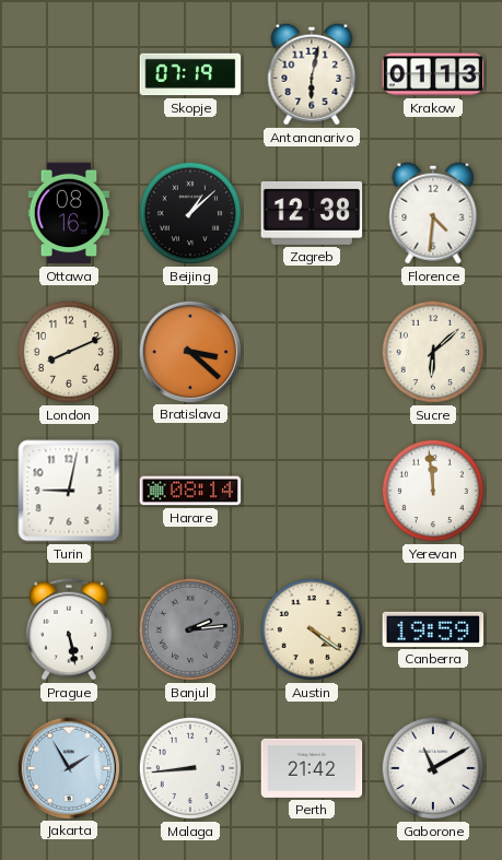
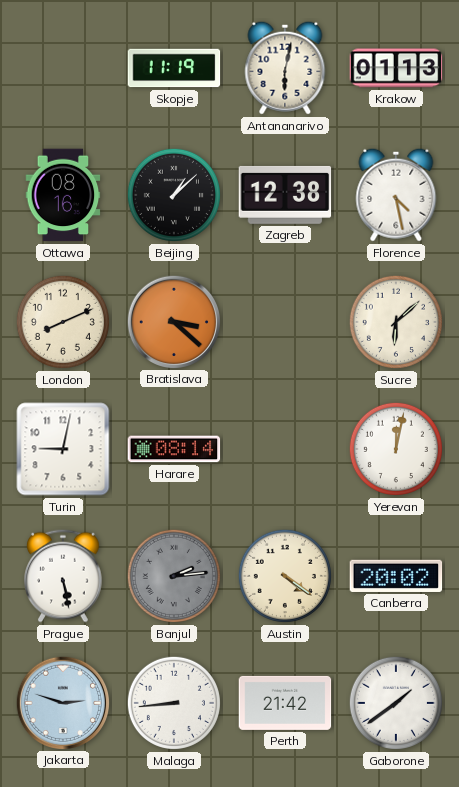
Skopje: 07:19 -> 11:19 (174, 68)
Florence: 4:31 -> 4:28 (396, 195)
Yerevan: 11:59 -> 12:02 (396, 449)
Canberra: 19:59 -> 20:02 (396, 576)
Jakarta: 1:55 -> 2:48 (62, 702)
Gaborone: 11:10 -> 1:39 (396, 703)
